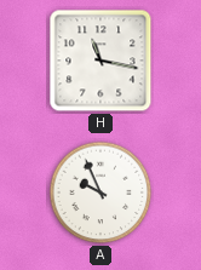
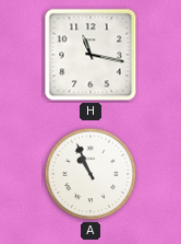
A: 9:56 -> 10:56 (90, 174)
